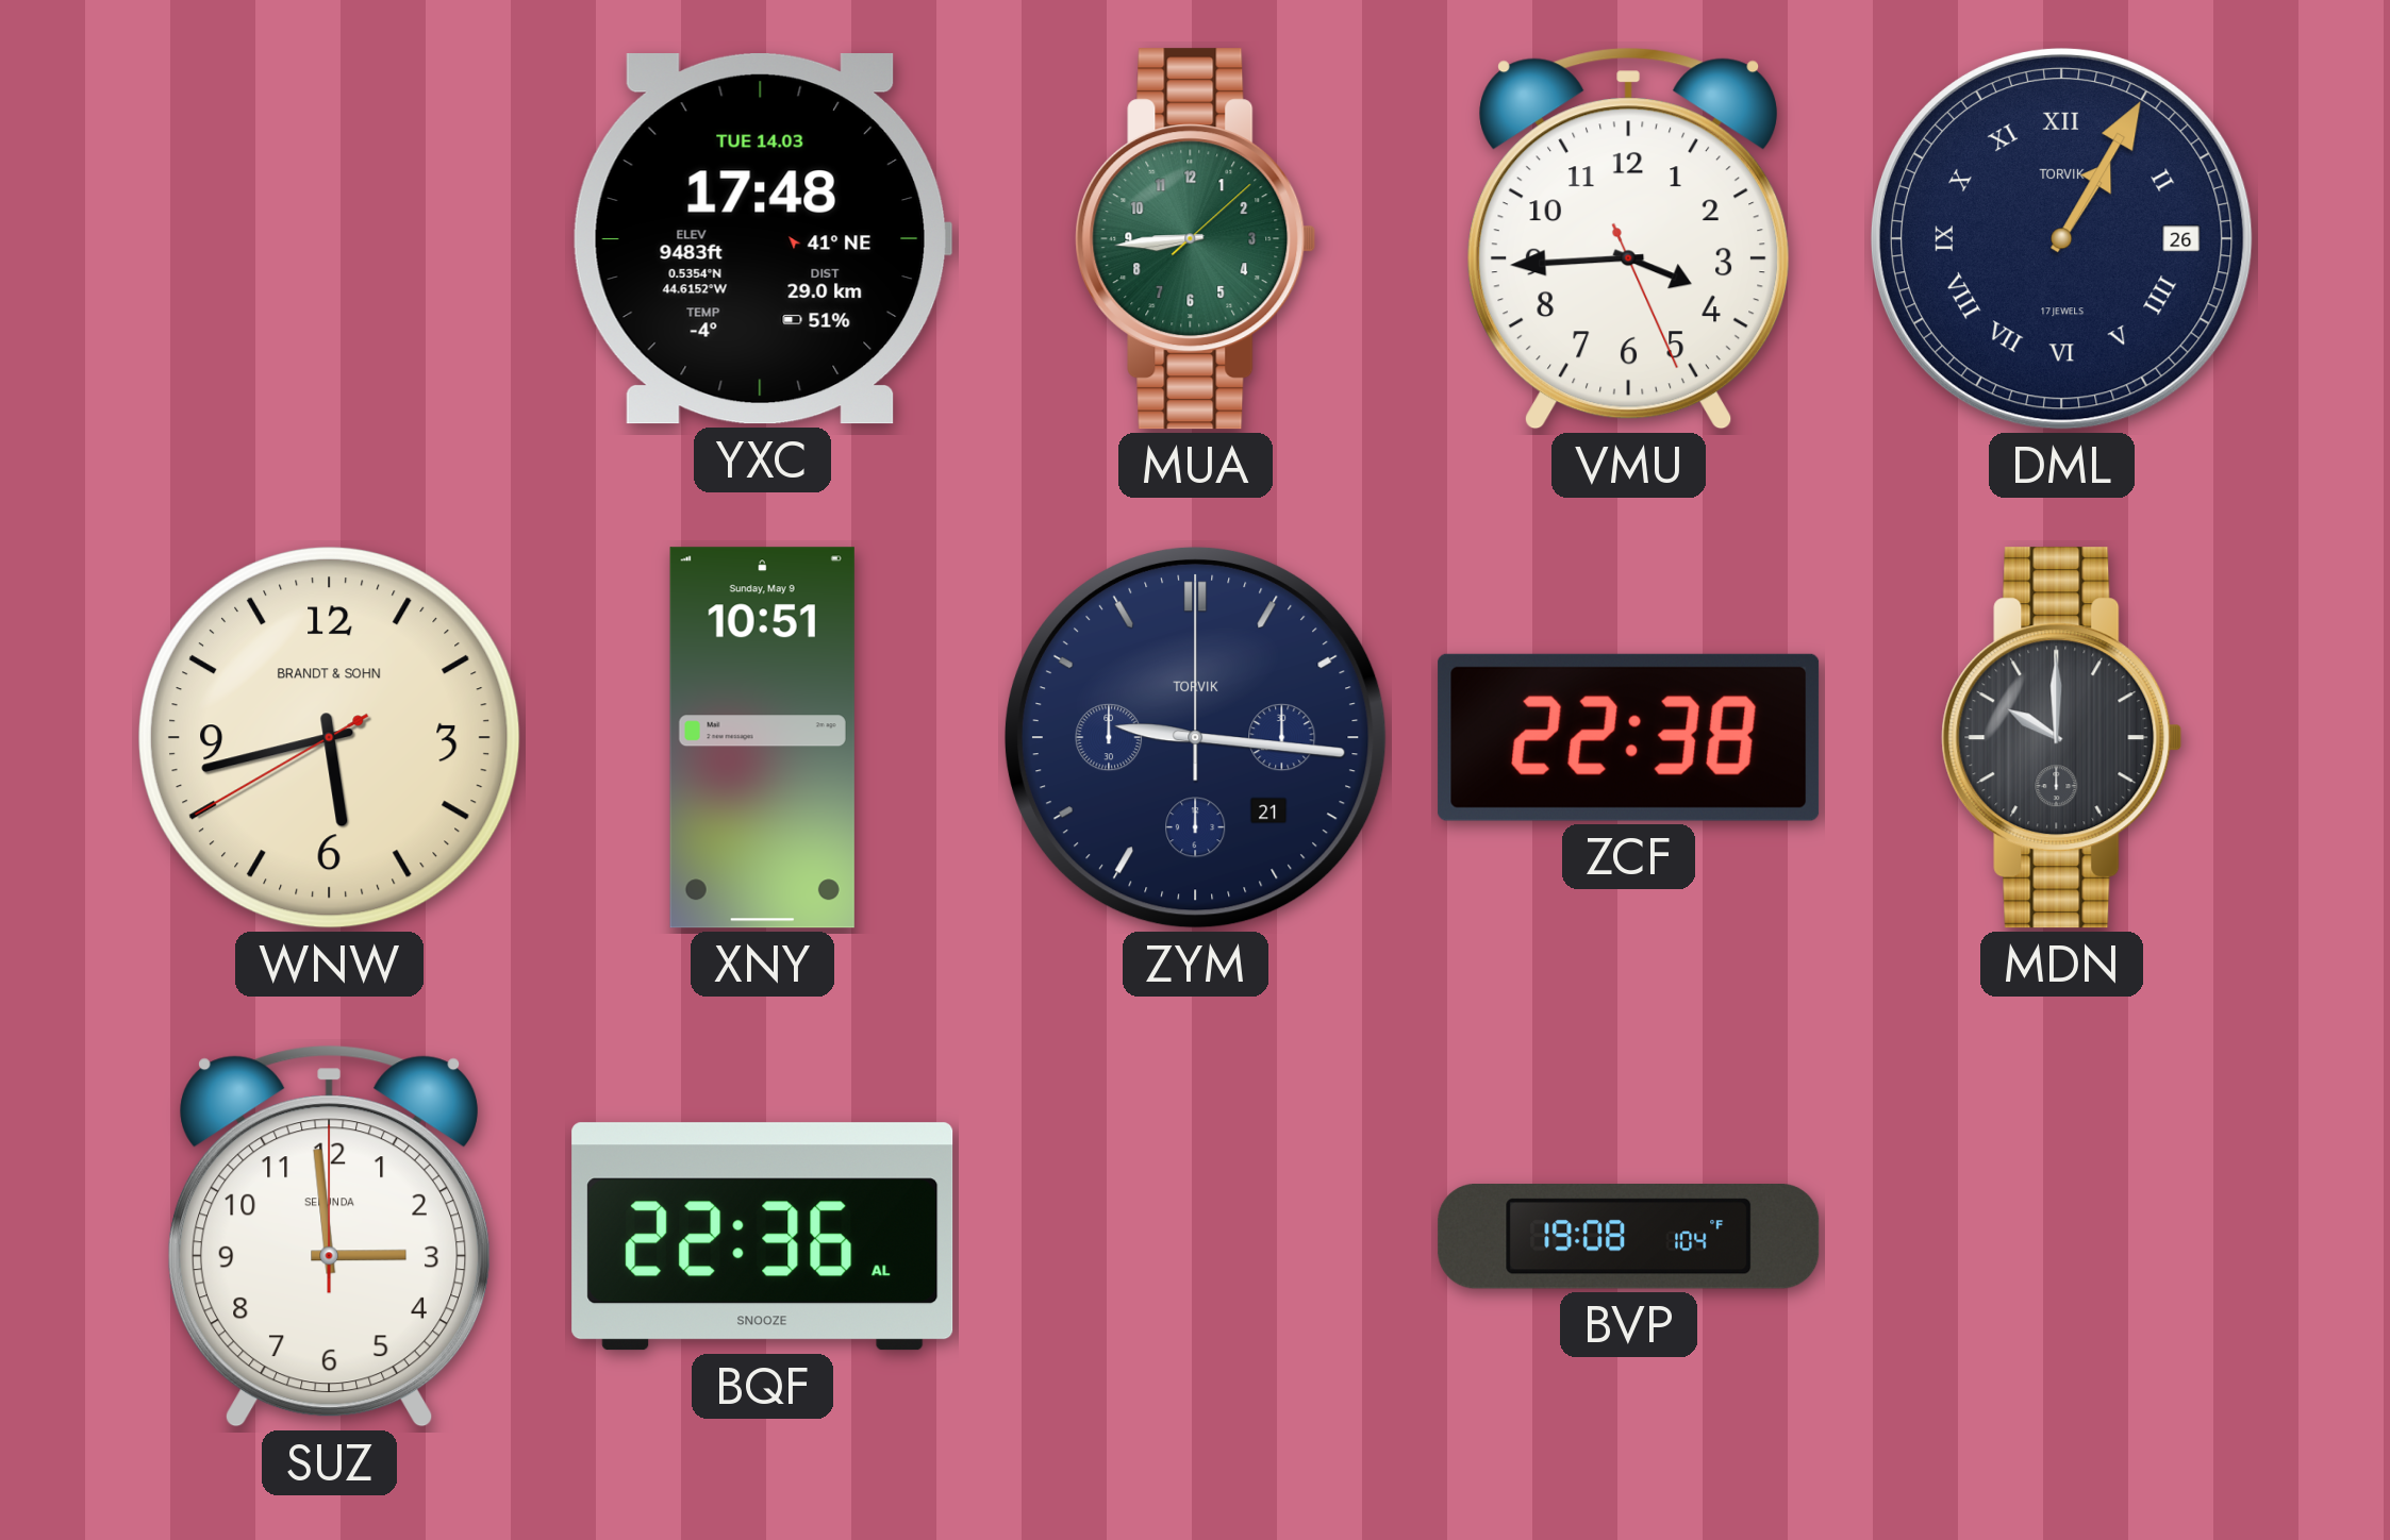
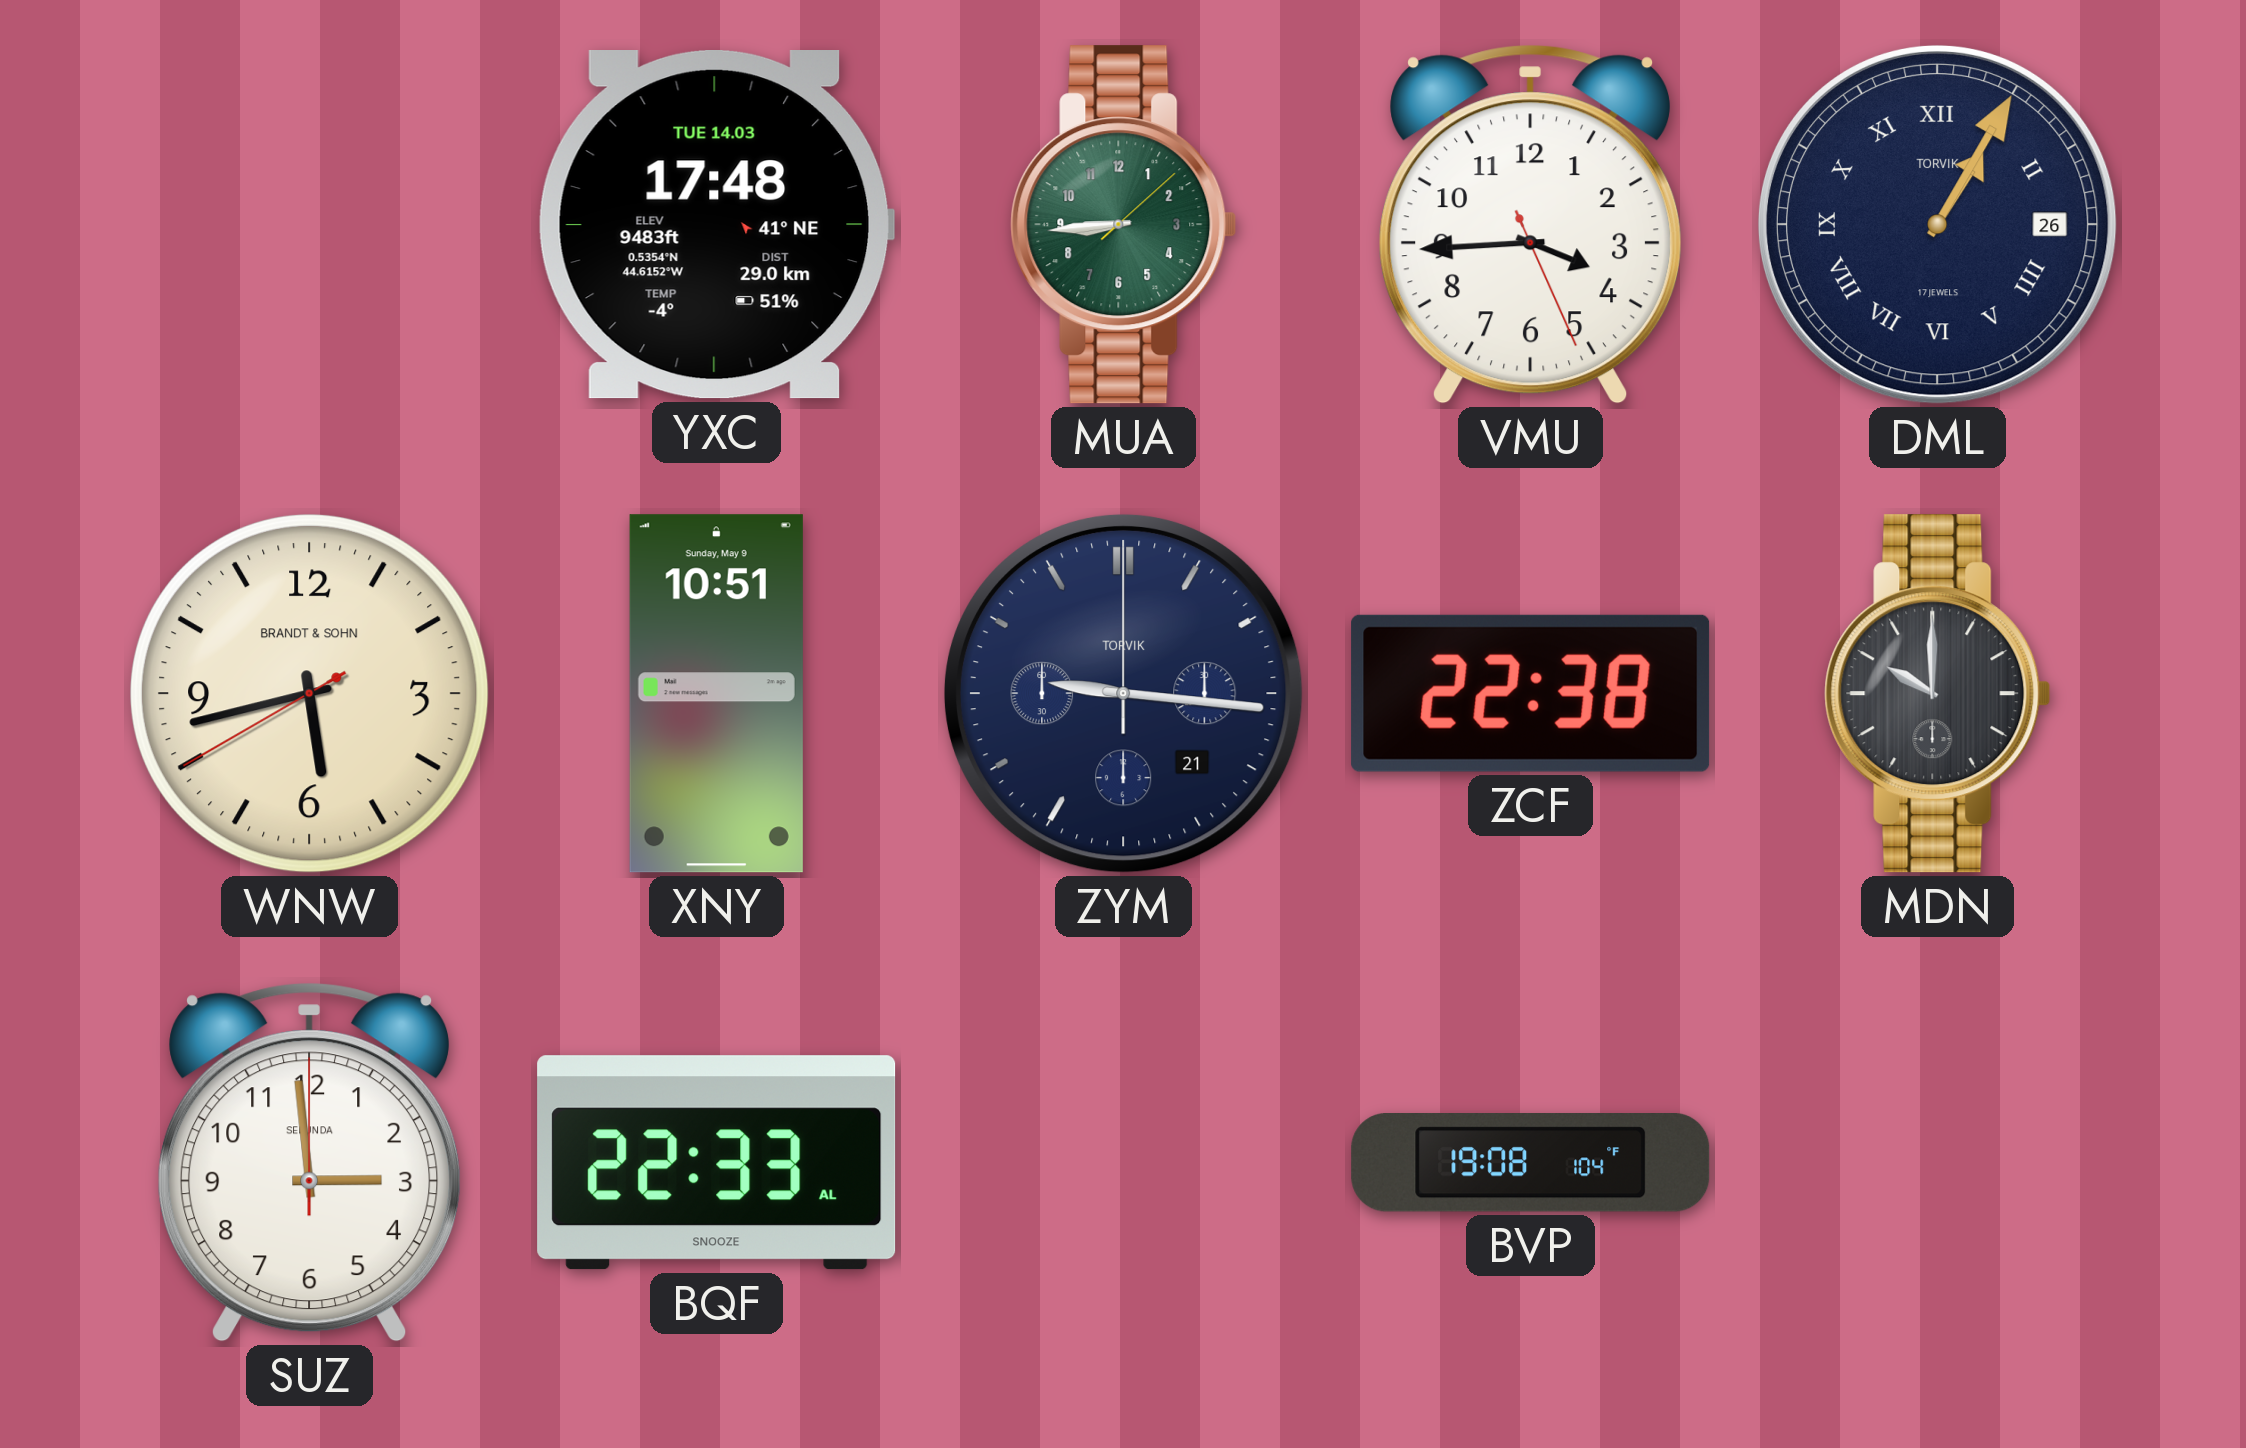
BQF: 22:36 -> 22:33 (717, 1163)
